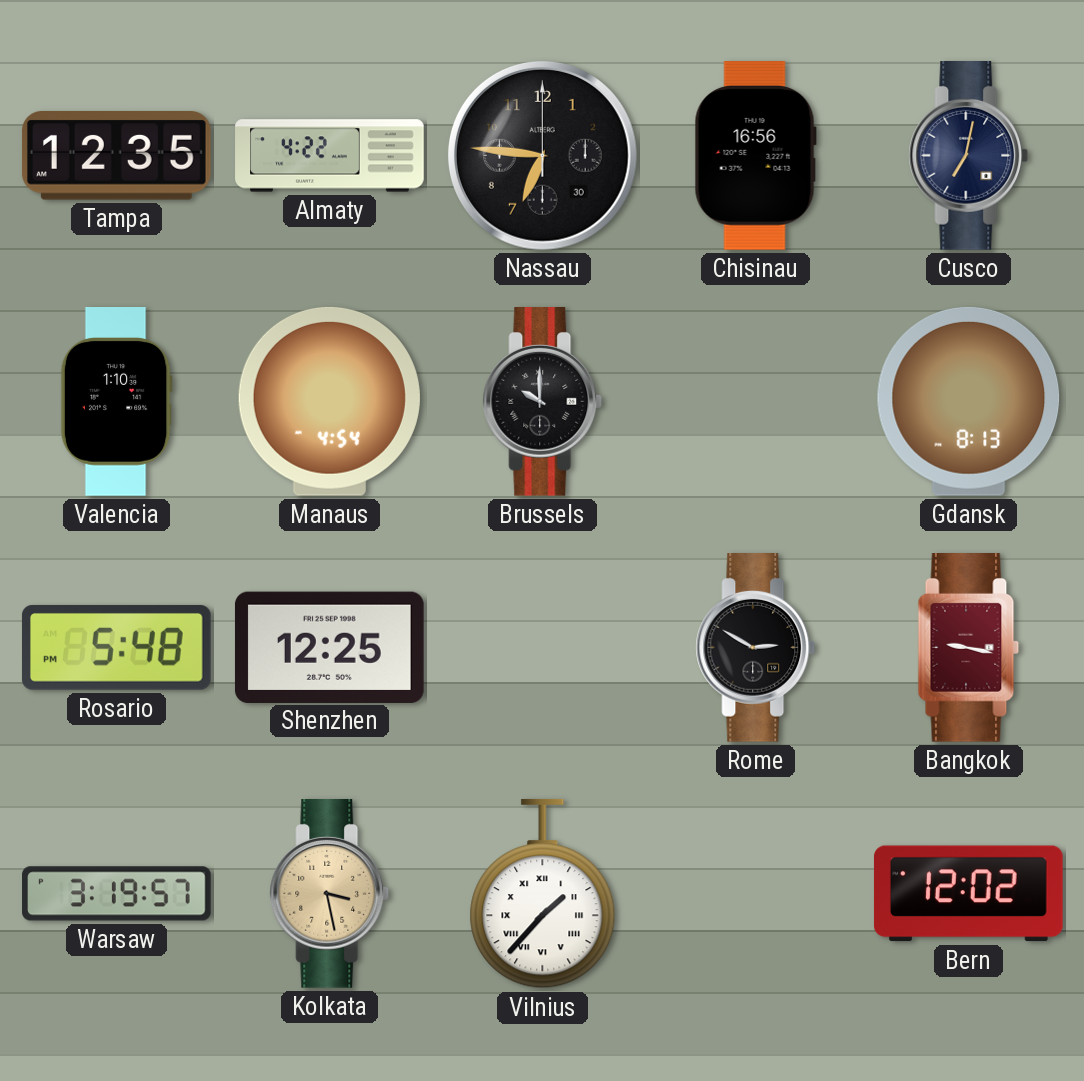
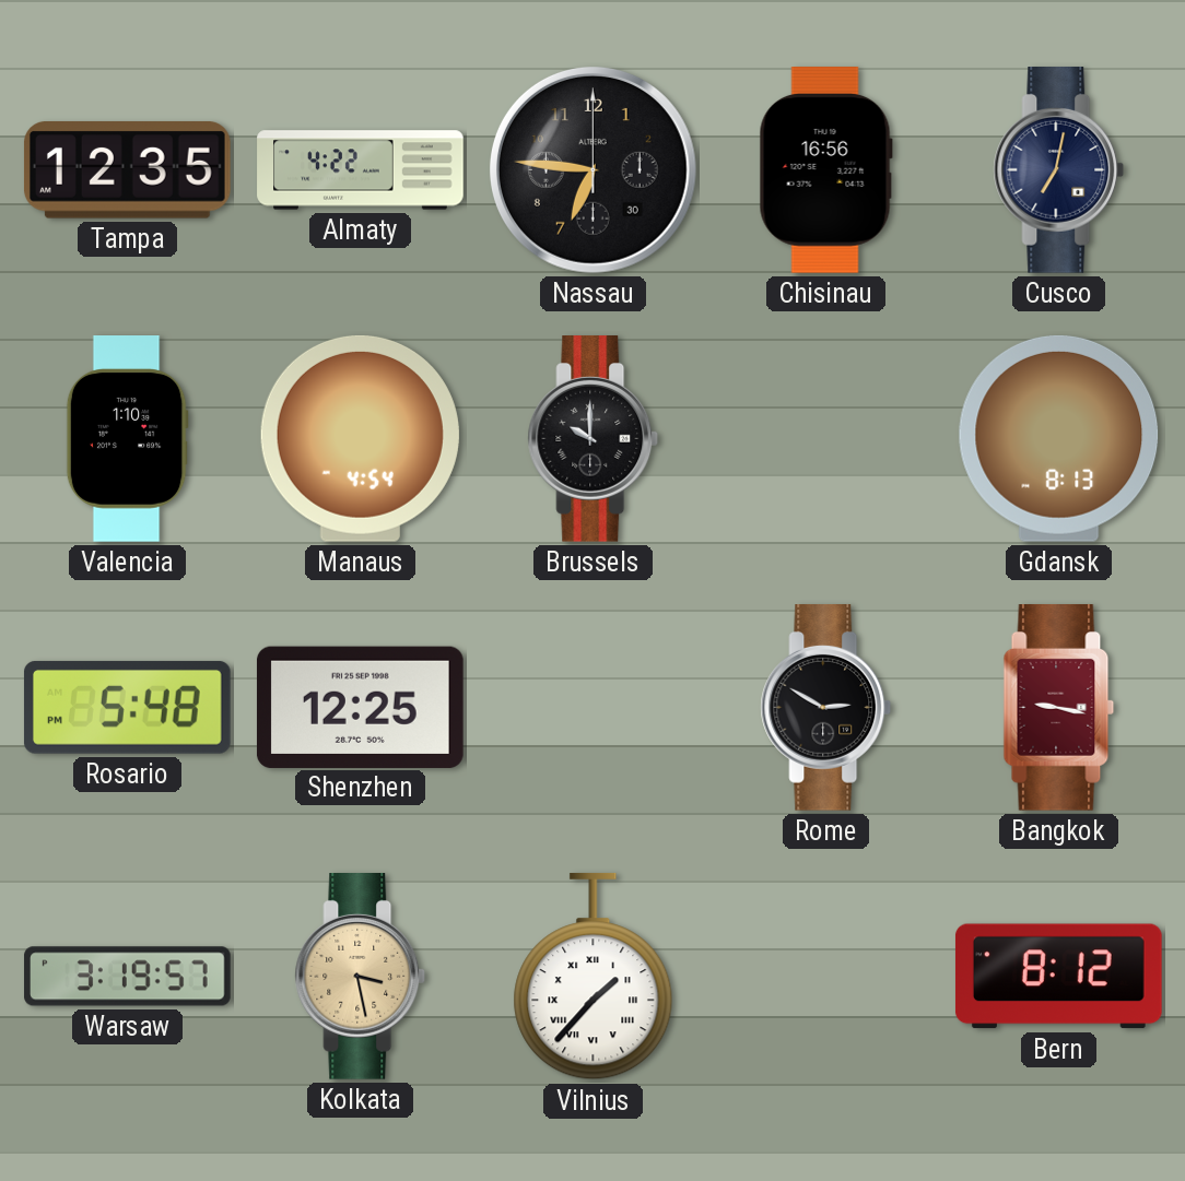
Bern: 12:02 -> 8:12 (1058, 977)
